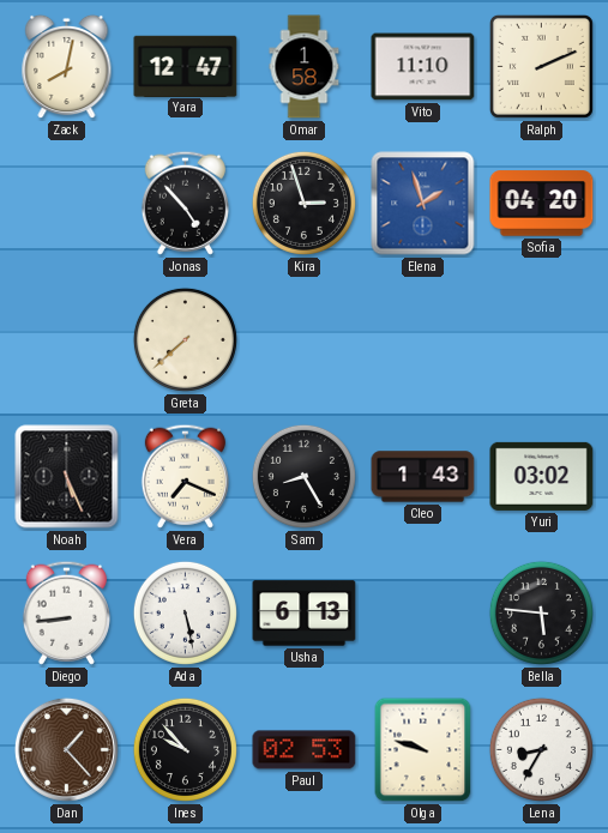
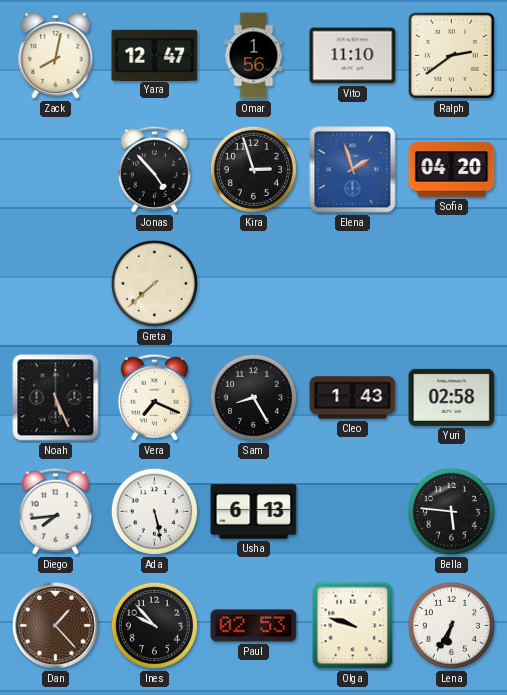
Omar: 1:58 -> 1:56 (254, 56)
Ralph: 2:11 -> 2:39 (451, 55)
Yuri: 03:02 -> 02:58 (452, 397)
Diego: 8:44 -> 7:44 (55, 511)
Lena: 8:35 -> 6:35 (451, 625)
